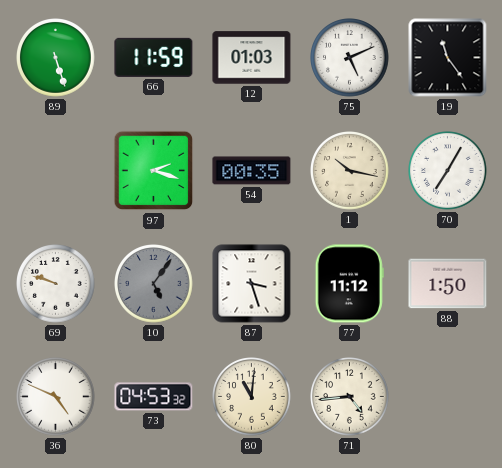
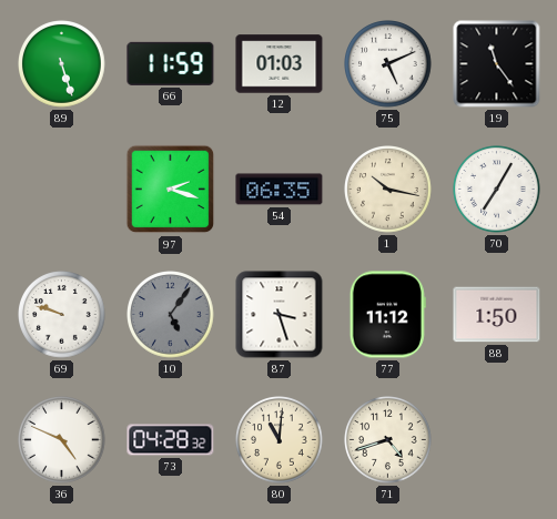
54: 00:35 -> 06:35 (280, 190)
73: 04:53 -> 04:28 (171, 440)
71: 4:44 -> 4:42 (388, 440)
